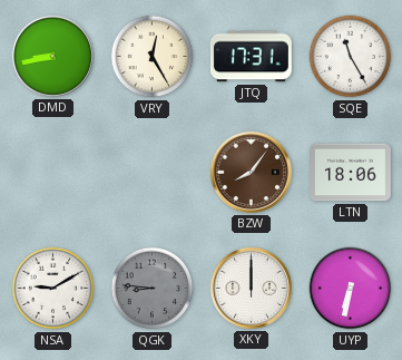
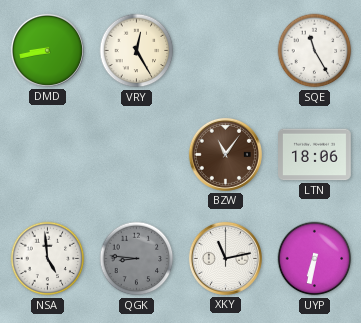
JTQ: 17:31 -> none (251, 57)
BZW: 8:06 -> 11:06 (225, 154)
NSA: 9:10 -> 4:59 (48, 259)
XKY: 12:00 -> 11:13 (225, 258)
